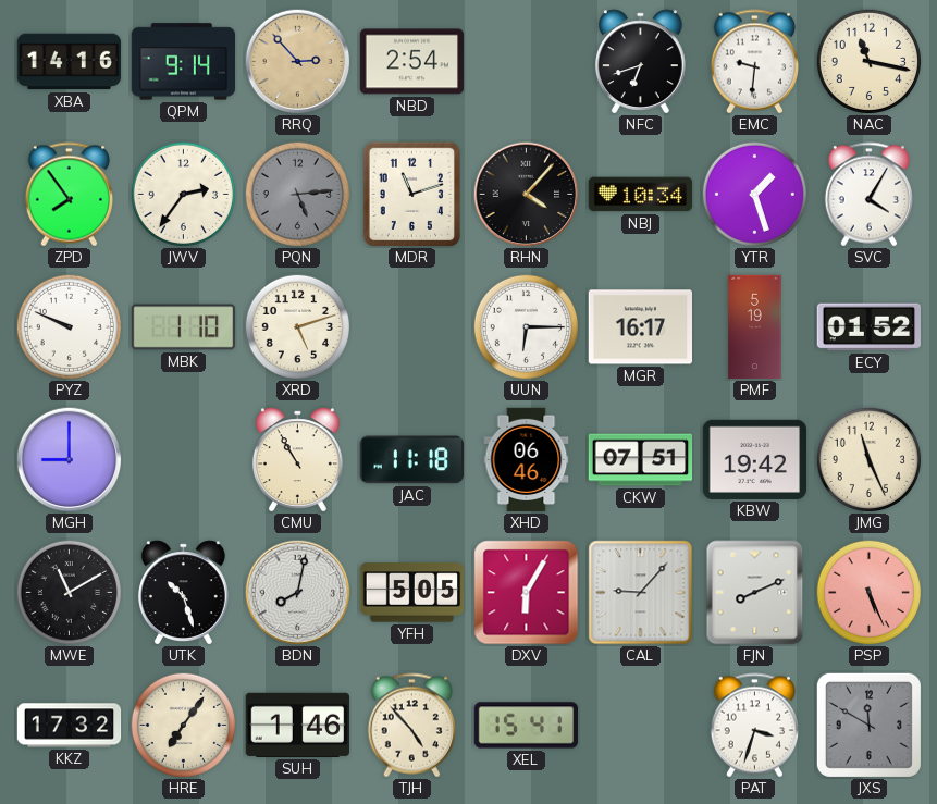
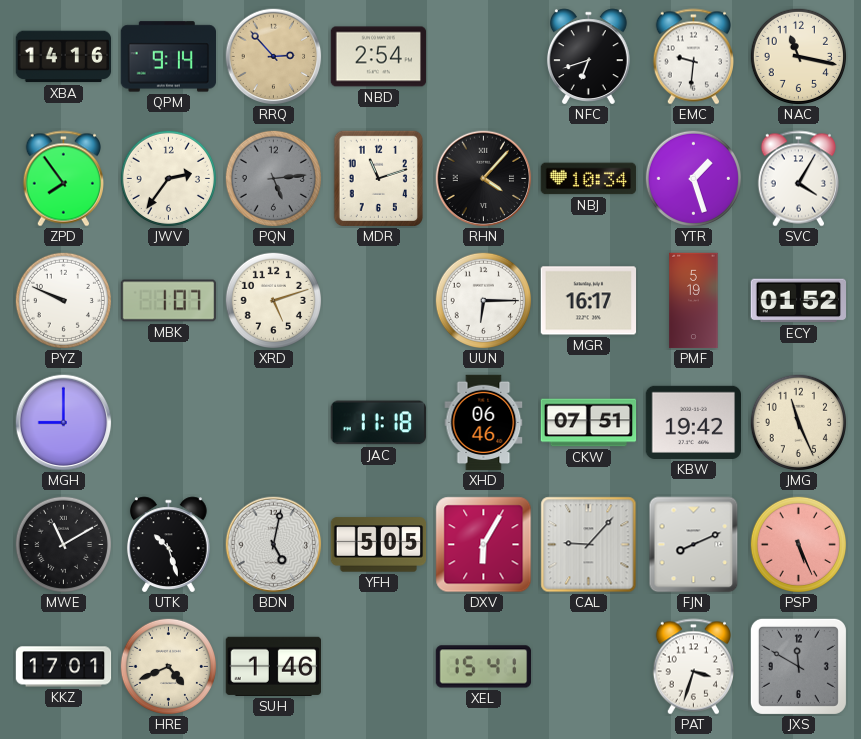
MBK: 1:10 -> 1:07 (169, 301)
CMU: 10:55 -> none (297, 459)
BDN: 8:02 -> 5:02 (274, 545)
KKZ: 17:32 -> 17:01 (64, 667)
HRE: 7:06 -> 4:41 (168, 666)
TJH: 4:53 -> none (411, 726)
